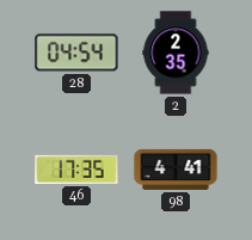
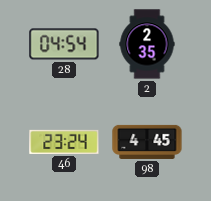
46: 17:35 -> 23:24 (64, 142)
98: 4:41 -> 4:45 (147, 142)
